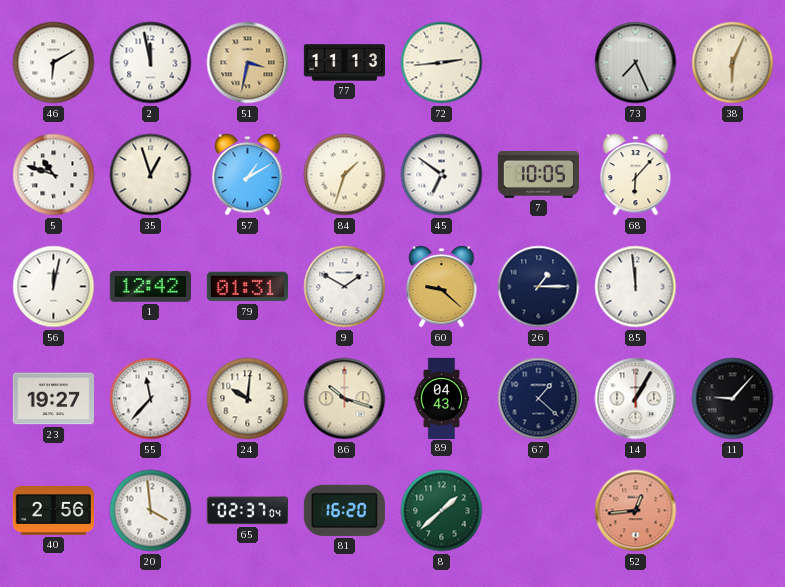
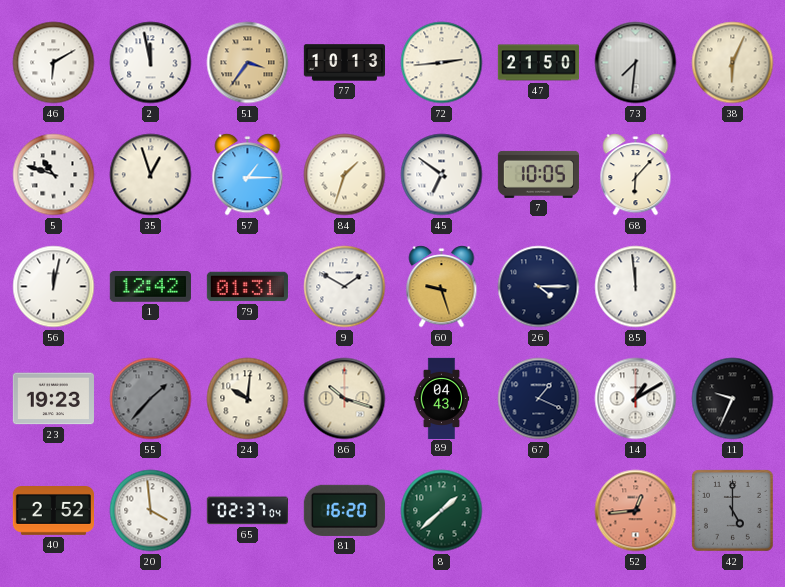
51: 3:32 -> 3:36 (248, 63)
77: 11:13 -> 10:13 (344, 63)
47: none -> 21:50 (538, 63)
73: 7:26 -> 7:31 (636, 63)
57: 1:10 -> 1:15 (248, 175)
60: 9:22 -> 9:27 (442, 287)
26: 1:15 -> 4:15 (539, 287)
23: 19:27 -> 19:23 (53, 399)
55: 11:37 -> 1:37 (151, 399)
55 dial: white -> grey (151, 399)
67: 1:22 -> 1:19 (539, 399)
14: 1:05 -> 1:10 (636, 399)
11: 9:07 -> 9:34 (733, 399)
40: 2:56 -> 2:52 (53, 511)
42: none -> 5:00 (733, 511)
